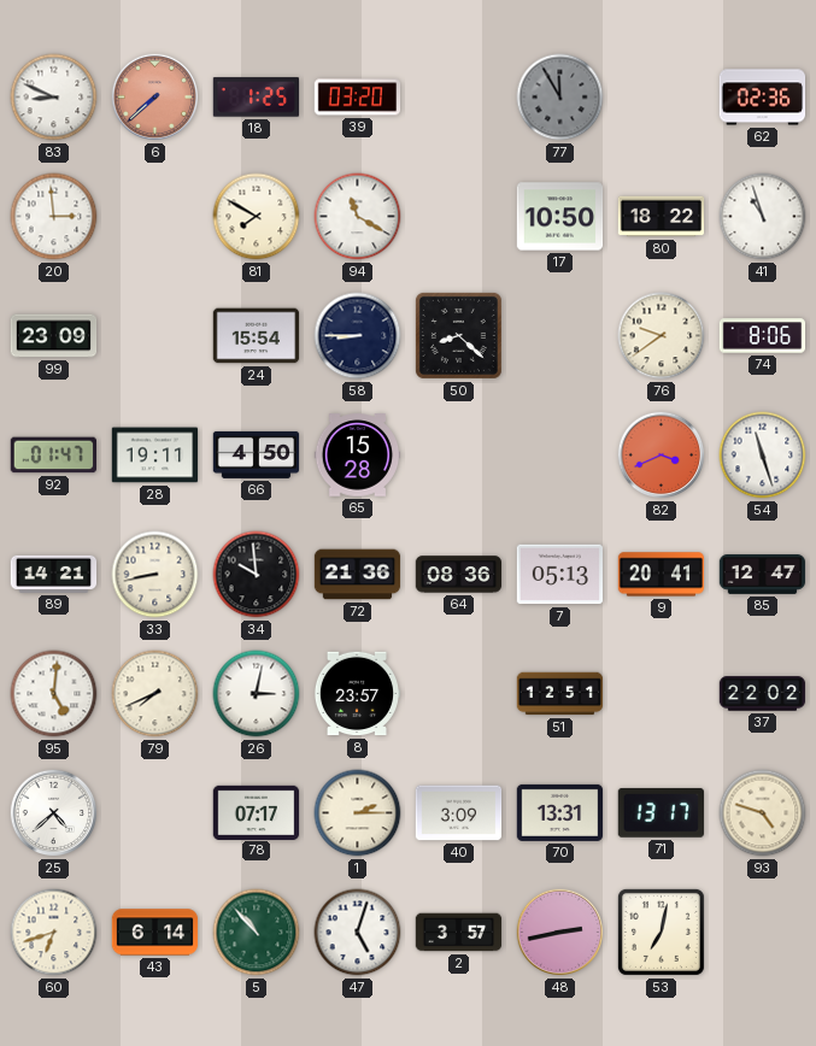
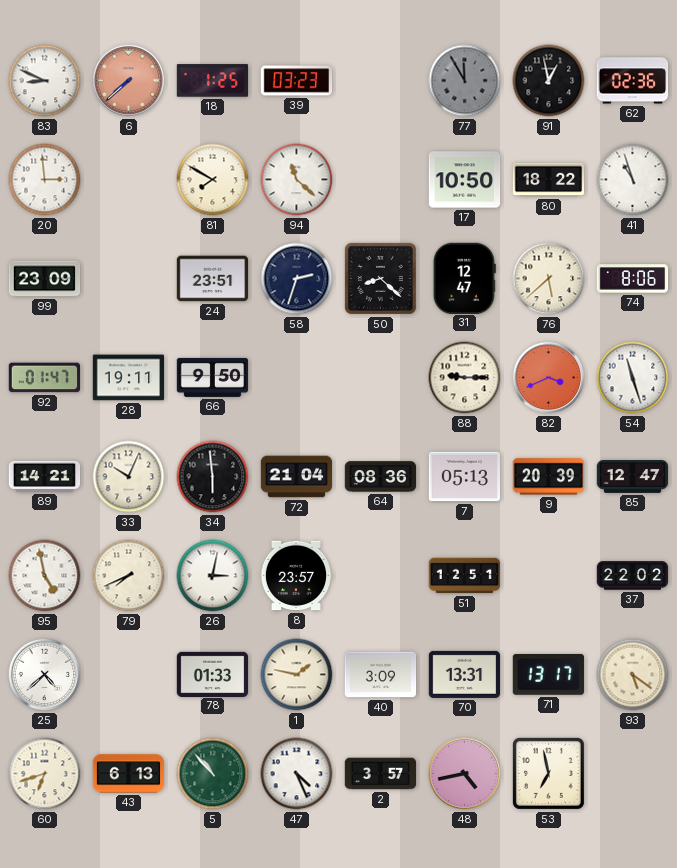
39: 03:20 -> 03:23 (297, 81)
91: none -> 12:58 (549, 81)
94: 11:20 -> 11:22 (297, 180)
24: 15:54 -> 23:51 (213, 279)
58: 8:45 -> 2:33 (297, 279)
31: none -> 12:47 (464, 278)
76: 9:39 -> 5:38 (549, 279)
66: 4:50 -> 9:50 (213, 377)
65: 15:28 -> none (358, 456)
88: none -> 9:15 (465, 378)
33: 8:43 -> 10:04 (129, 477)
34: 9:59 -> 5:59 (213, 477)
72: 21:36 -> 21:04 (297, 477)
9: 20:41 -> 20:39 (549, 477)
95: 5:01 -> 4:58 (45, 576)
78: 07:17 -> 01:33 (213, 674)
1: 2:15 -> 1:47 (297, 675)
93: 4:48 -> 5:21 (633, 675)
43: 6:14 -> 6:13 (129, 774)
47: 5:03 -> 4:26 (297, 774)
48: 2:43 -> 4:43 (465, 774)
53: 7:02 -> 6:58 (548, 773)
